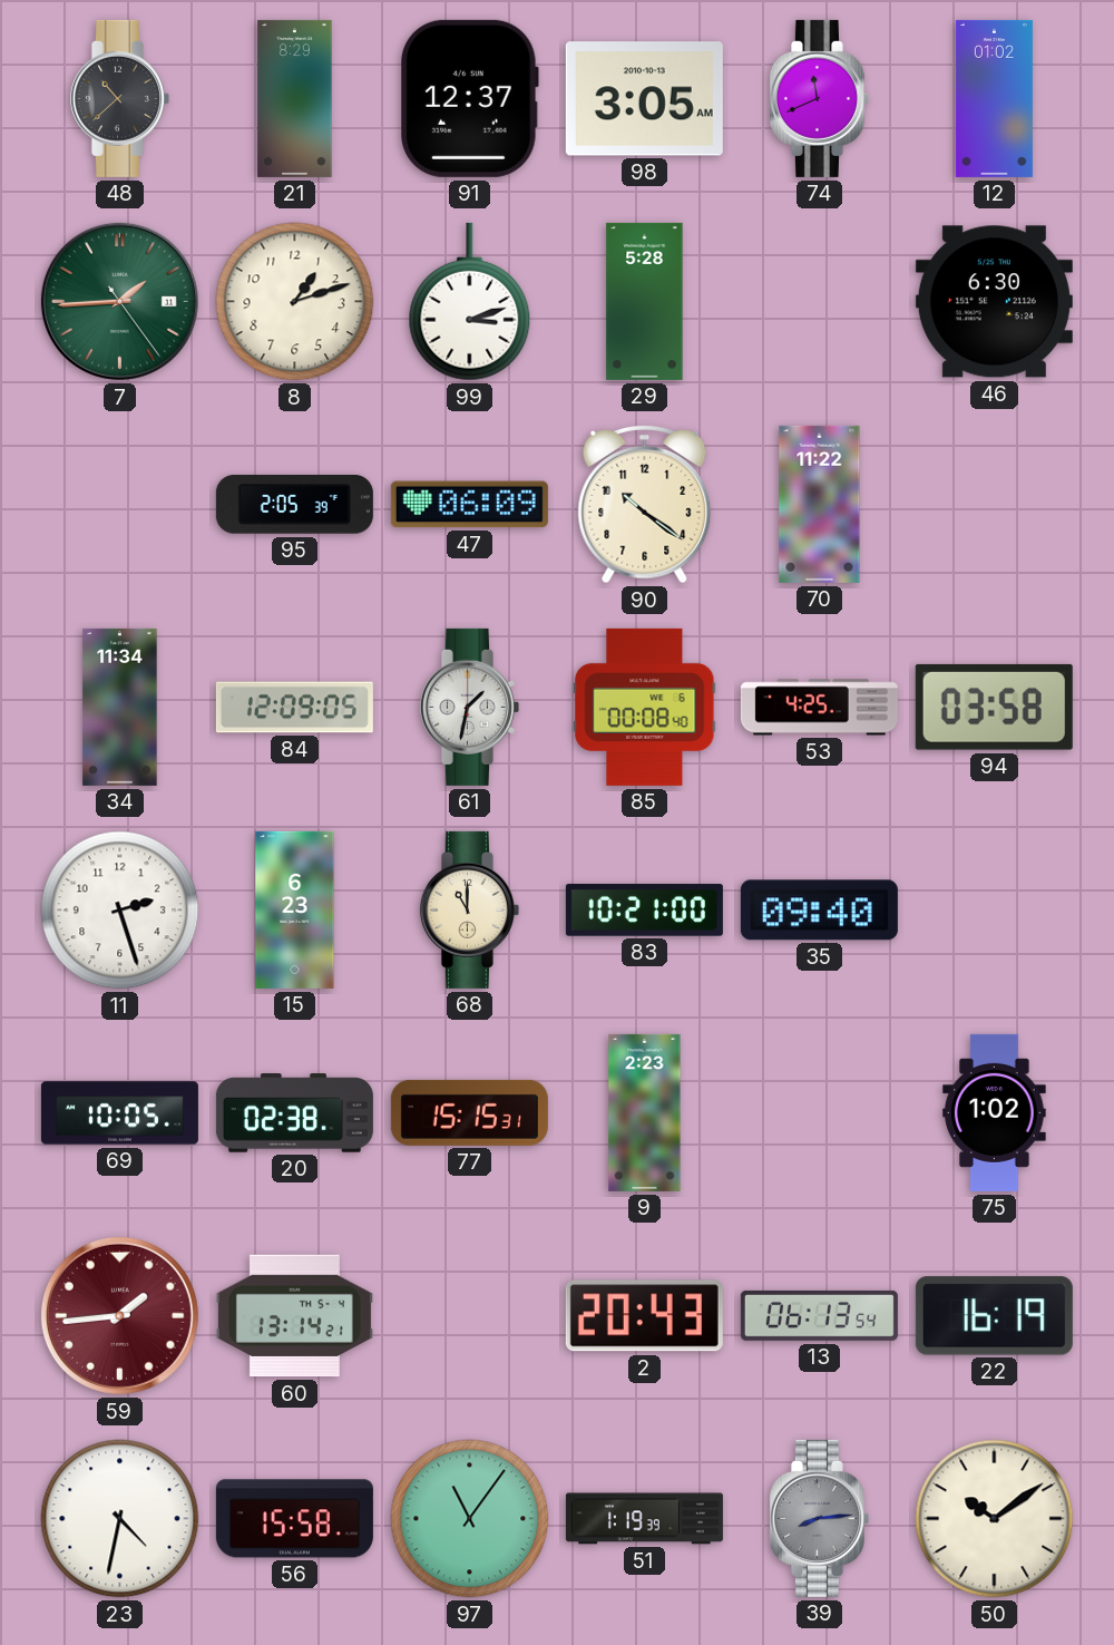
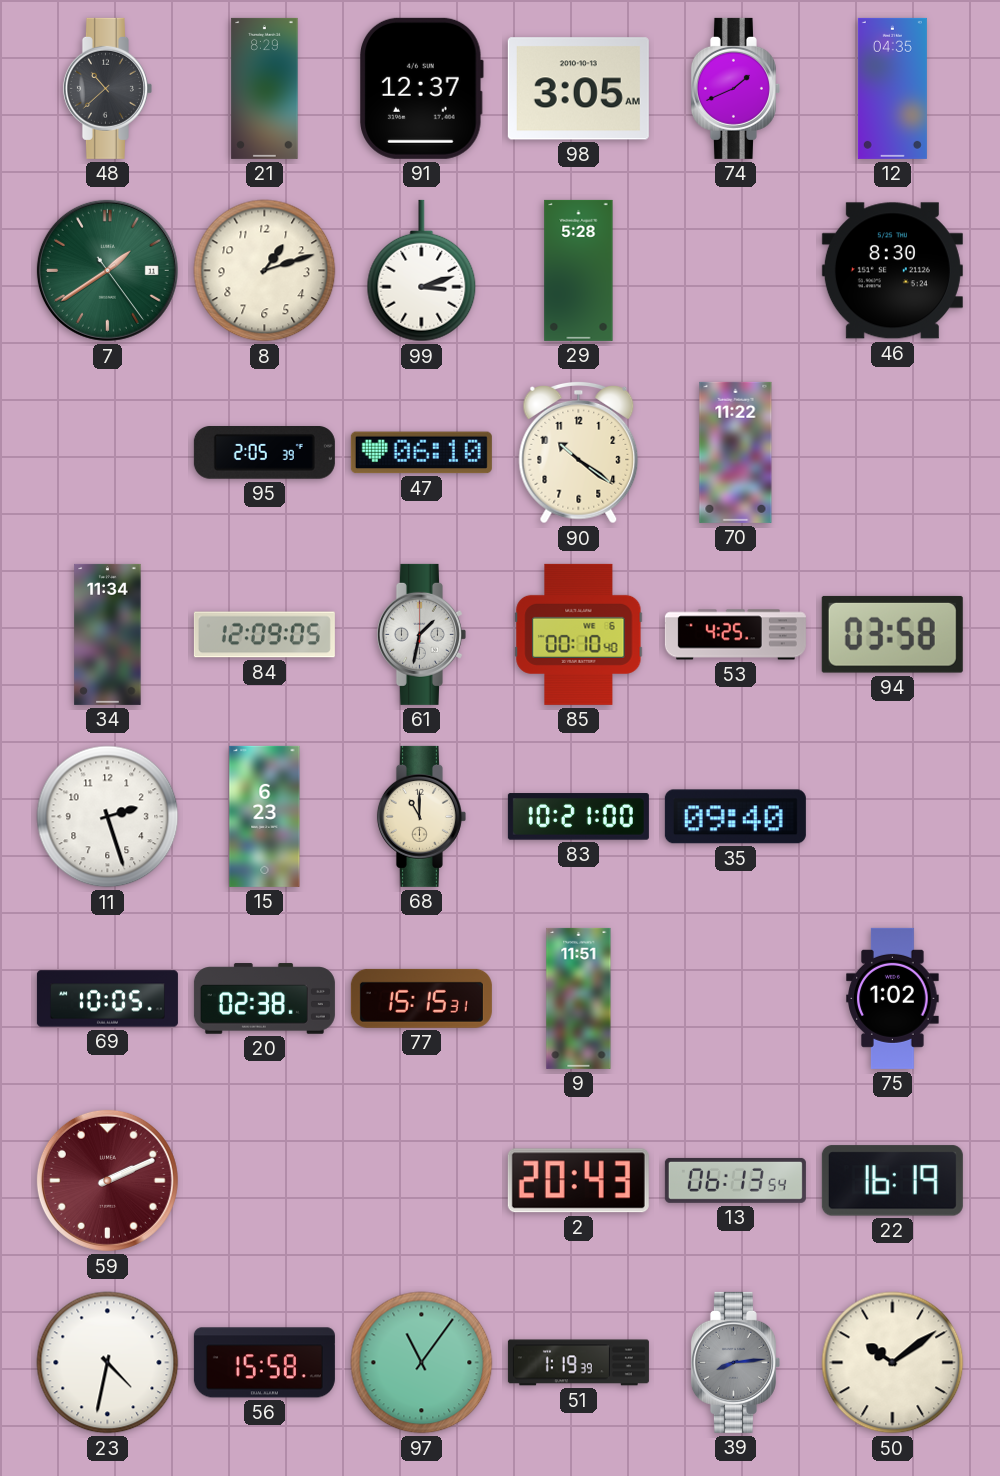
74: 11:41 -> 1:41 (735, 88)
12: 01:02 -> 04:35 (892, 88)
7: 1:44 -> 1:39 (107, 270)
46: 6:30 -> 8:30 (892, 271)
47: 06:09 -> 06:10 (421, 453)
85: 00:08 -> 00:10 (579, 634)
9: 2:23 -> 11:51 (579, 998)
59: 1:44 -> 2:11 (107, 1180)
60: 13:14 -> none (294, 1316)
